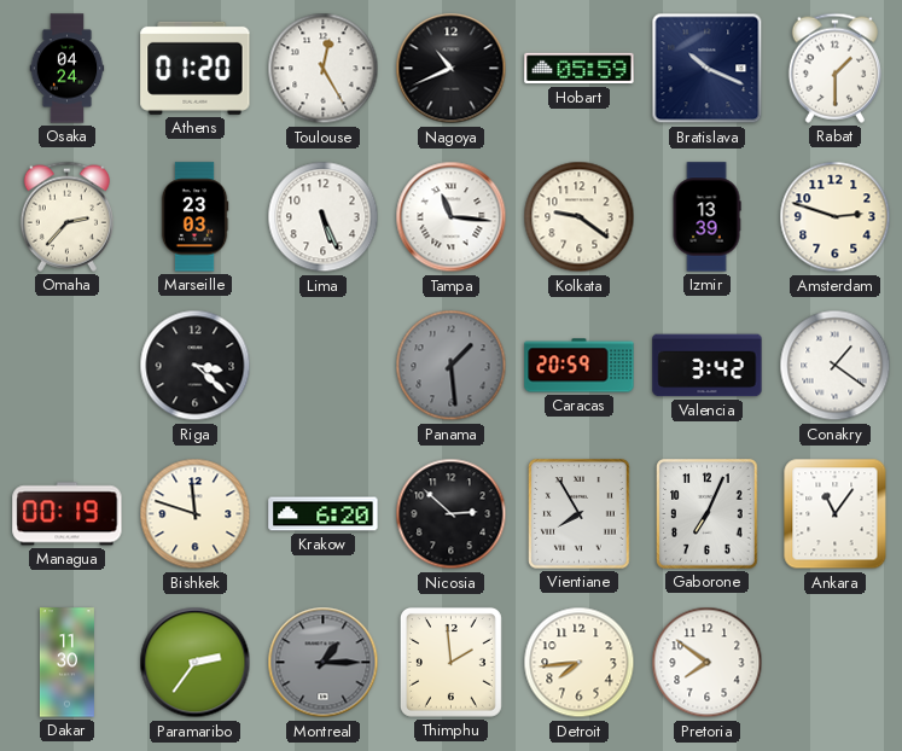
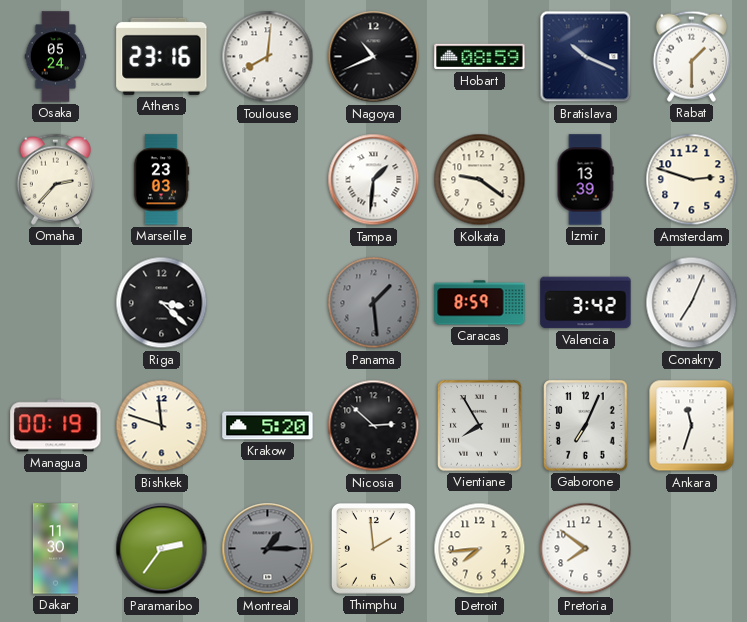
Osaka: 04:24 -> 05:24 (56, 57)
Athens: 01:20 -> 23:16 (162, 56)
Toulouse: 12:25 -> 8:01 (268, 57)
Hobart: 05:59 -> 08:59 (480, 57)
Lima: 5:26 -> none (324, 217)
Tampa: 11:16 -> 1:31 (374, 180)
Caracas: 20:59 -> 8:59 (480, 303)
Conakry: 1:21 -> 7:04 (692, 303)
Krakow: 6:20 -> 5:20 (268, 426)
Ankara: 11:06 -> 11:33 (692, 426)
